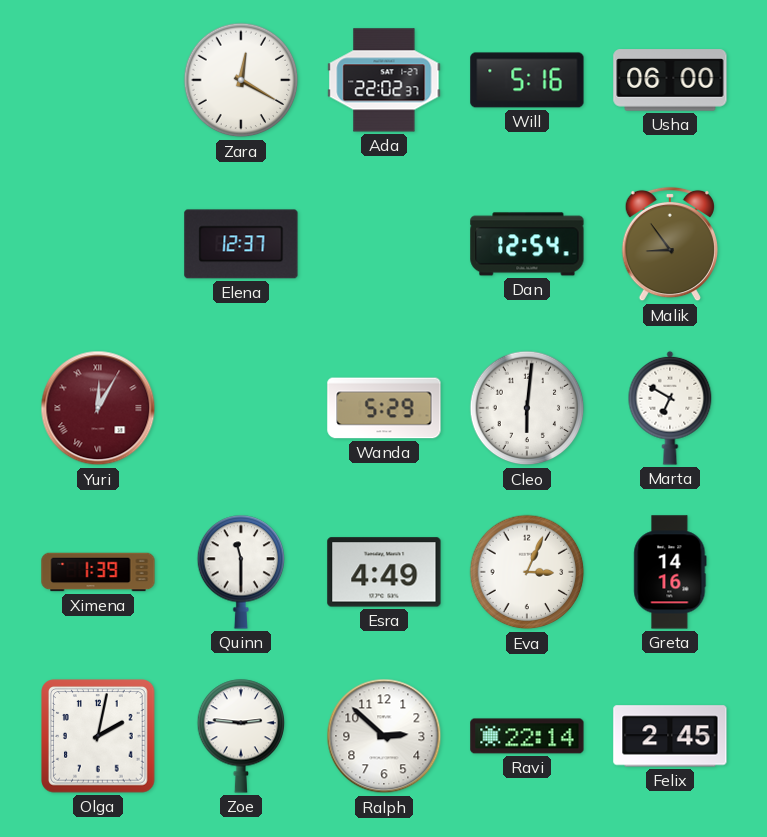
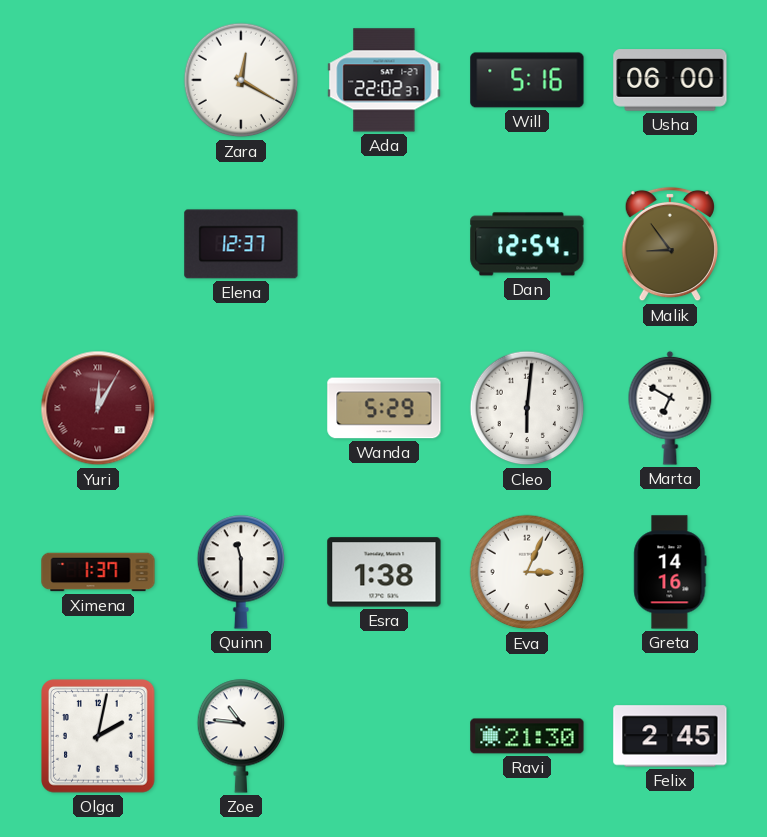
Ximena: 1:39 -> 1:37 (98, 572)
Esra: 4:49 -> 1:38 (384, 572)
Zoe: 2:46 -> 10:46 (241, 736)
Ralph: 2:52 -> none (384, 736)
Ravi: 22:14 -> 21:30 (527, 736)
